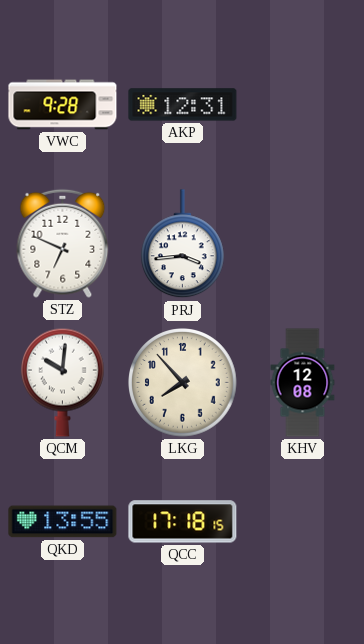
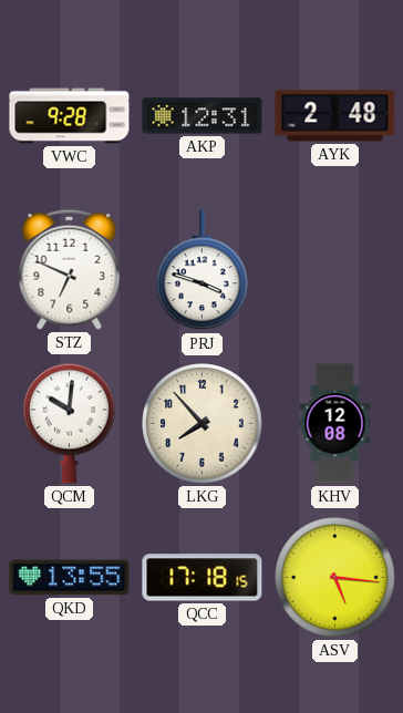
AYK: none -> 2:48 (335, 116)
PRJ: 3:44 -> 3:48 (203, 270)
ASV: none -> 5:16 (335, 578)
